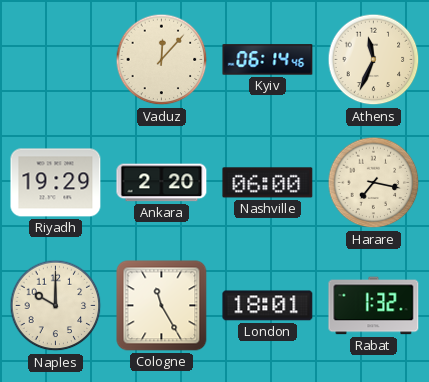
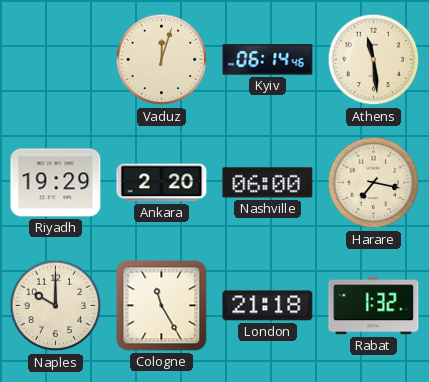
Vaduz: 12:07 -> 12:03 (162, 60)
Athens: 11:34 -> 11:29 (374, 60)
London: 18:01 -> 21:18 (268, 306)
